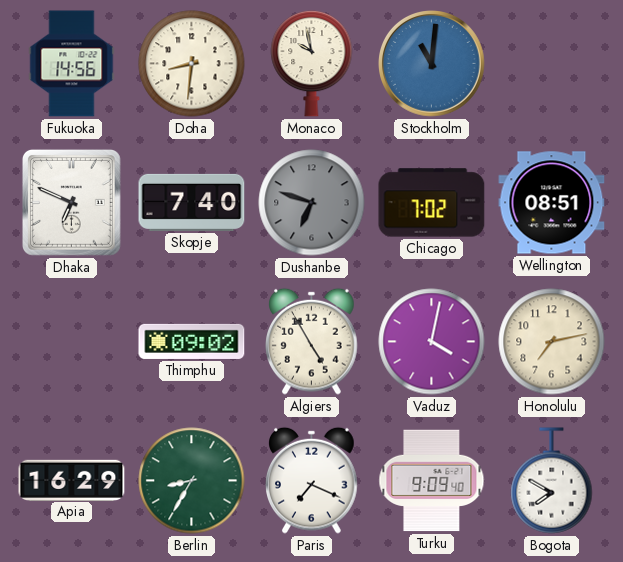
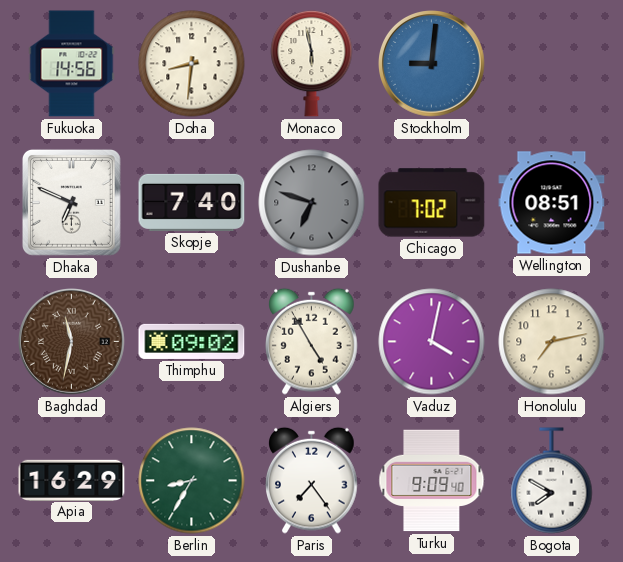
Monaco: 9:58 -> 5:58 (312, 63)
Stockholm: 11:01 -> 9:01 (432, 64)
Baghdad: none -> 11:32 (72, 342)
Paris: 7:19 -> 7:24 (312, 480)
